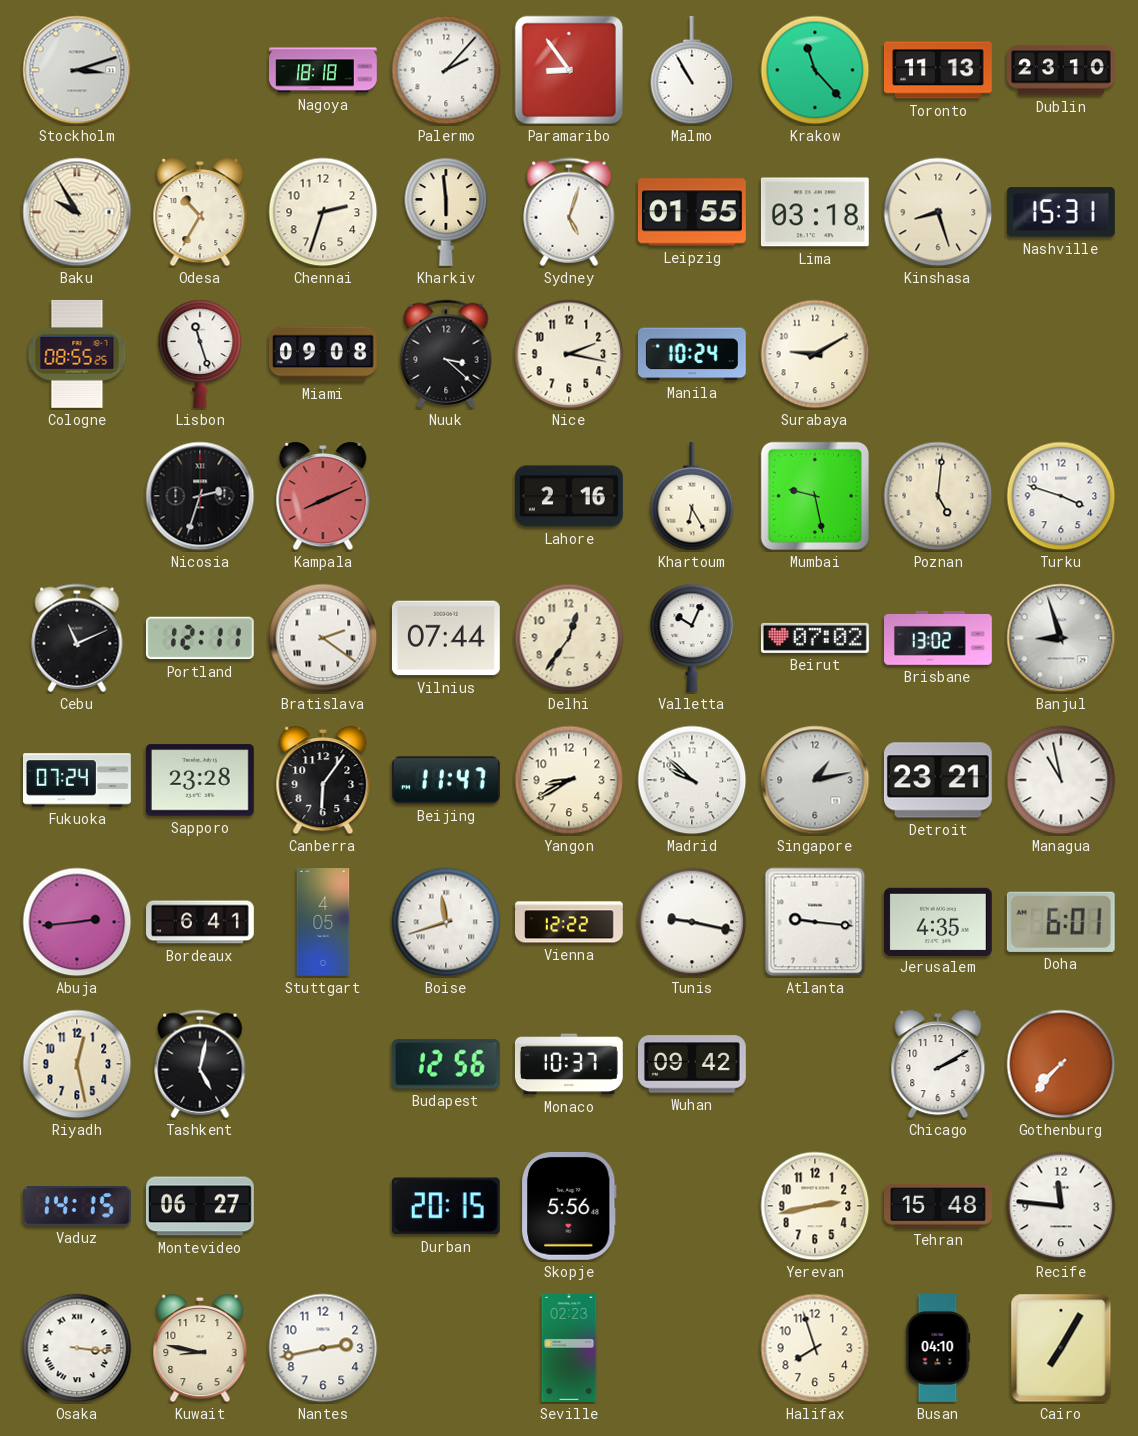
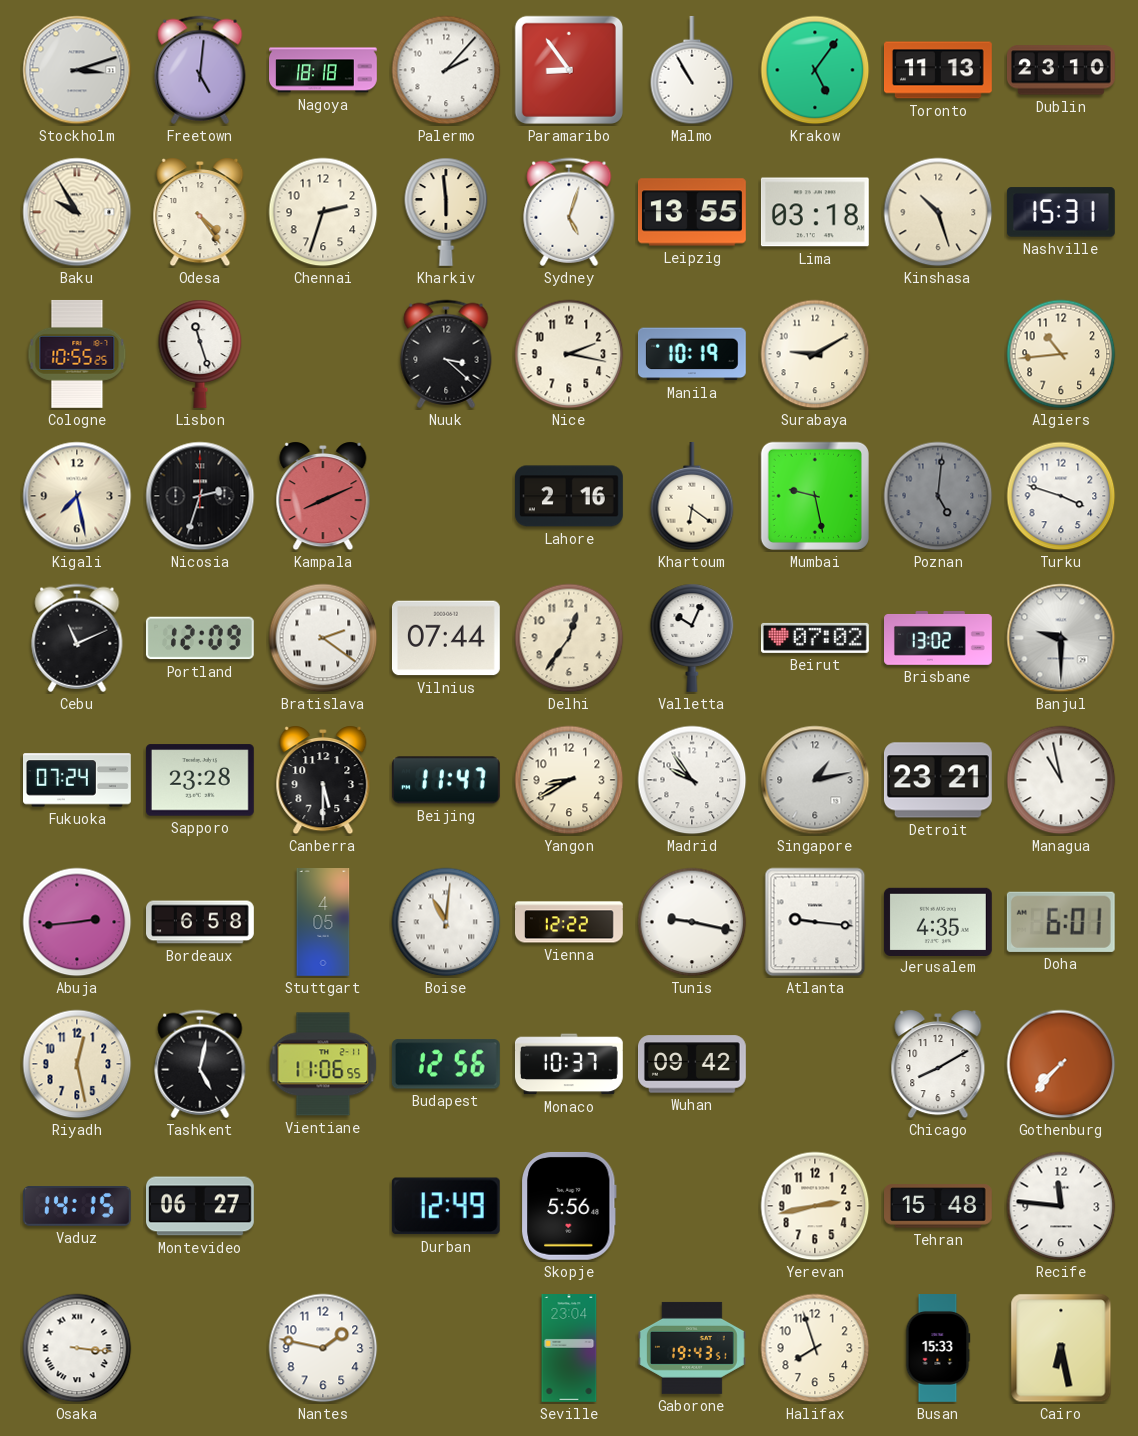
Freetown: none -> 5:01 (200, 70)
Krakow: 11:23 -> 5:06 (815, 70)
Odesa: 10:35 -> 4:24 (200, 212)
Leipzig: 01:55 -> 13:55 (692, 212)
Kinshasa: 8:27 -> 10:27 (938, 212)
Cologne: 08:55 -> 10:55 (77, 354)
Miami: 09:08 -> none (324, 354)
Manila: 10:24 -> 10:19 (692, 354)
Algiers: none -> 10:44 (1061, 354)
Kigali: none -> 7:28 (77, 496)
Khartoum: 6:25 -> 6:21 (692, 497)
Poznan dial: cream -> grey (938, 496)
Portland: 12:11 -> 12:09 (200, 638)
Banjul: 8:57 -> 9:30 (1061, 638)
Canberra: 6:06 -> 5:30 (323, 780)
Madrid: 9:52 -> 9:54 (692, 780)
Bordeaux: 6:41 -> 6:58 (201, 922)
Boise: 11:42 -> 11:01 (446, 922)
Vientiane: none -> 11:06 (323, 1064)
Chicago: 2:10 -> 8:10 (938, 1064)
Durban: 20:15 -> 12:49 (446, 1206)
Kuwait: 8:47 -> none (200, 1348)
Nantes: 2:43 -> 1:47 (323, 1348)
Seville: 02:23 -> 23:04 (569, 1349)
Gaborone: none -> 19:43 (693, 1348)
Busan: 04:10 -> 15:33 (938, 1349)
Cairo: 7:05 -> 6:28 (1061, 1348)
